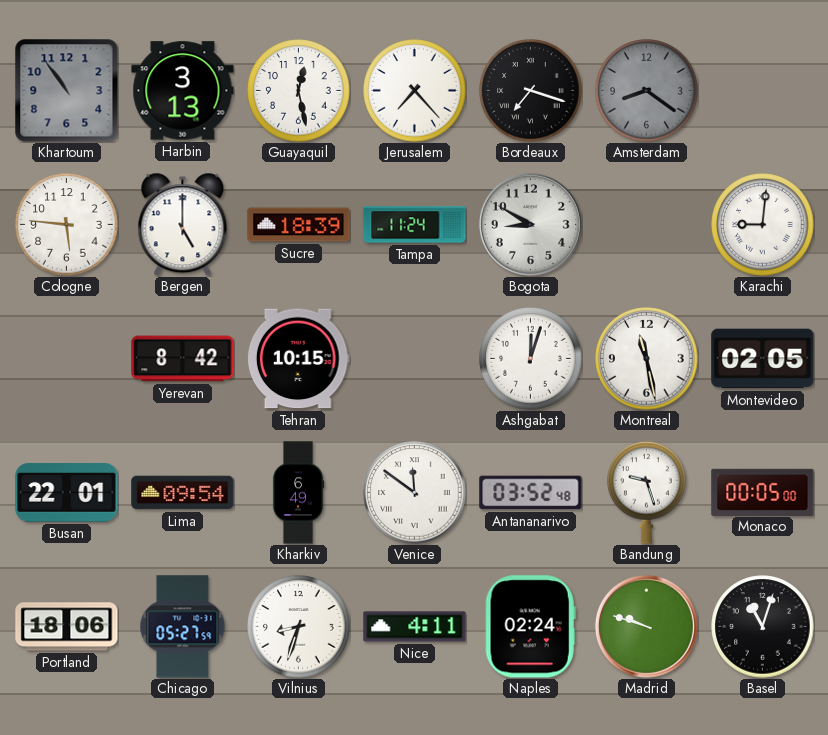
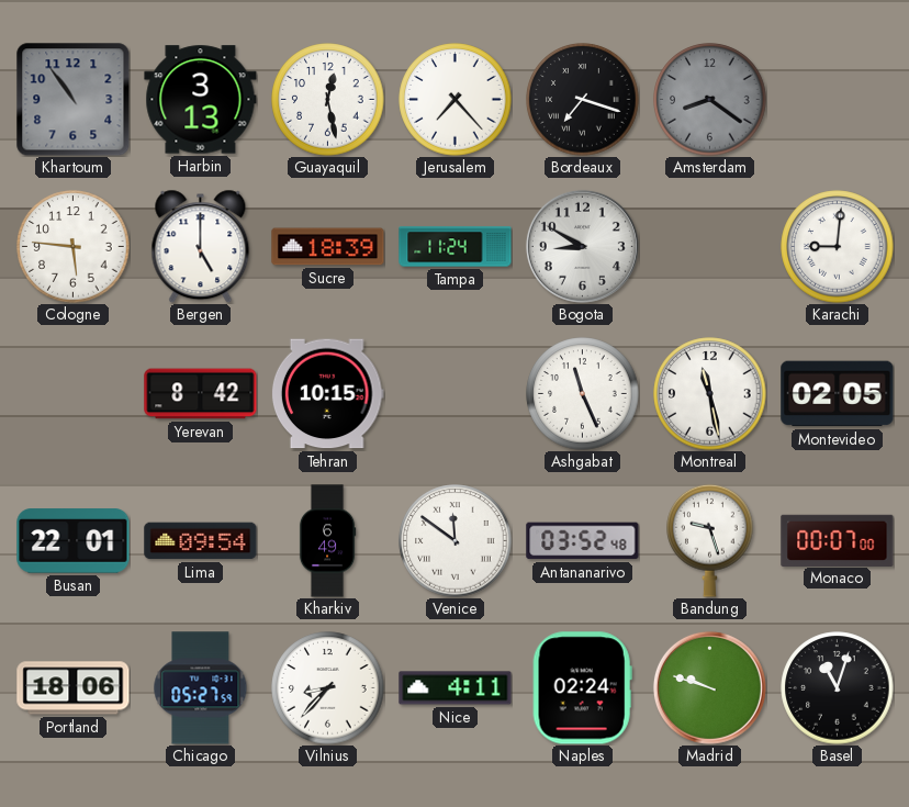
Ashgabat: 12:03 -> 11:26 (583, 394)
Monaco: 00:05 -> 00:07 (838, 540)
Vilnius: 8:33 -> 8:37 (328, 688)
